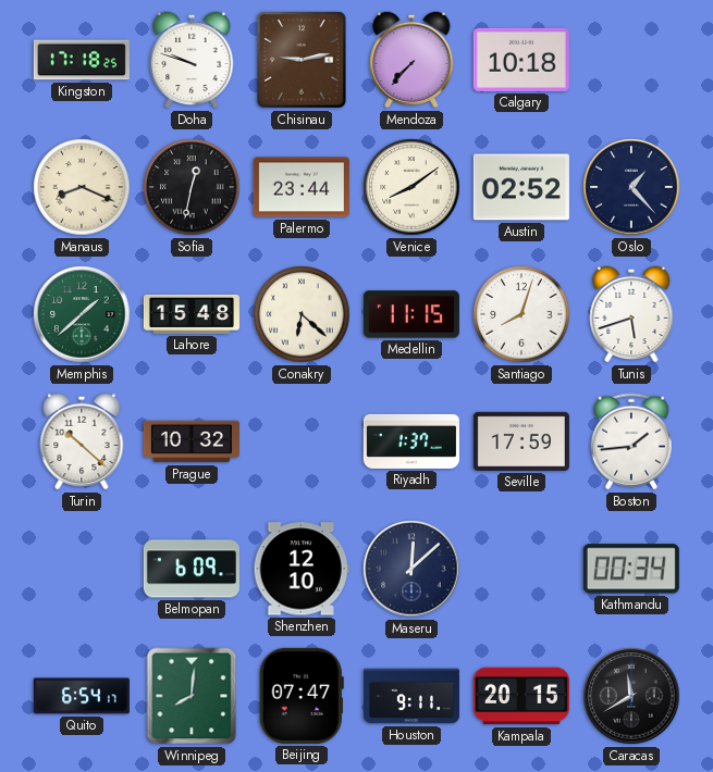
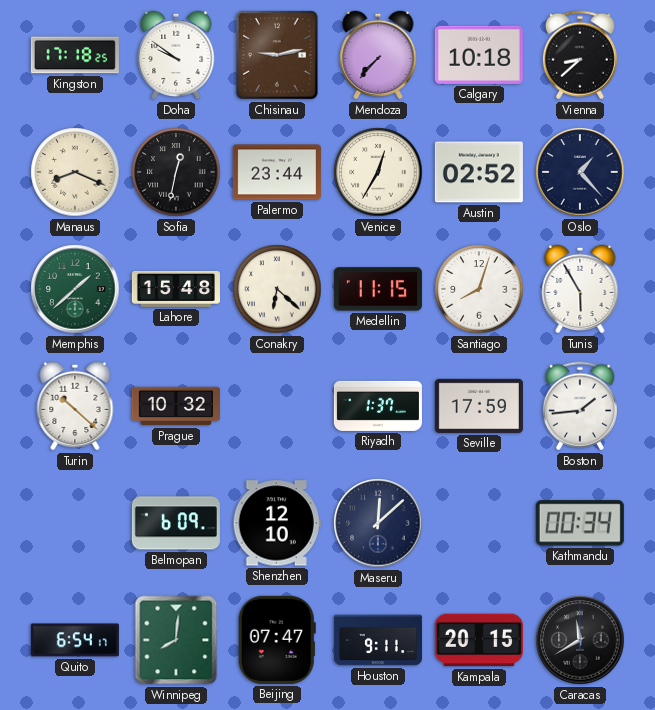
Doha: 9:48 -> 9:51 (176, 55)
Vienna: none -> 8:38 (580, 55)
Venice: 8:09 -> 12:35 (378, 172)
Tunis: 5:42 -> 5:55 (580, 289)
